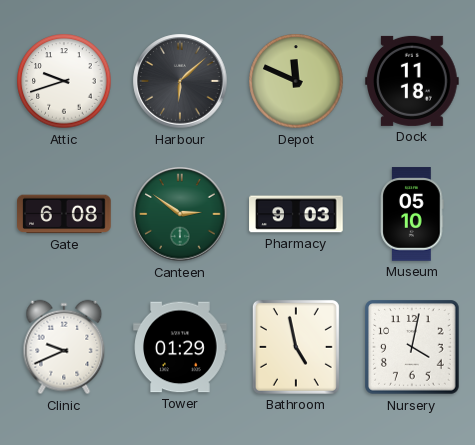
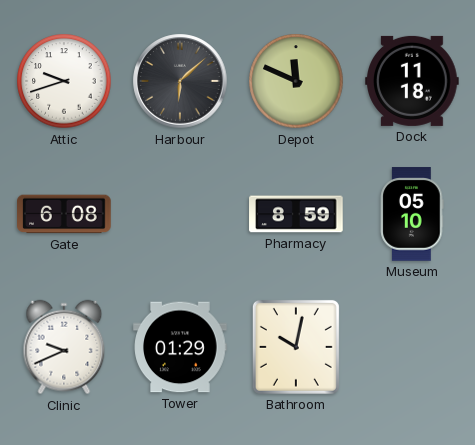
Canteen: 2:51 -> none (180, 214)
Pharmacy: 9:03 -> 8:59 (296, 214)
Bathroom: 4:58 -> 10:02 (296, 347)
Nursery: 4:02 -> none (412, 347)
